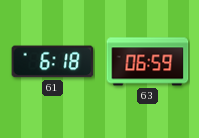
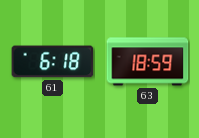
63: 06:59 -> 18:59 (148, 62)
